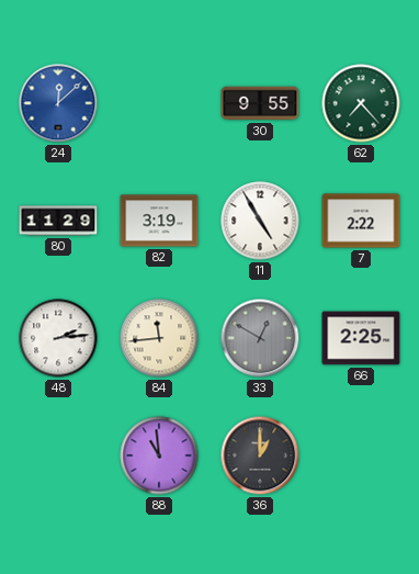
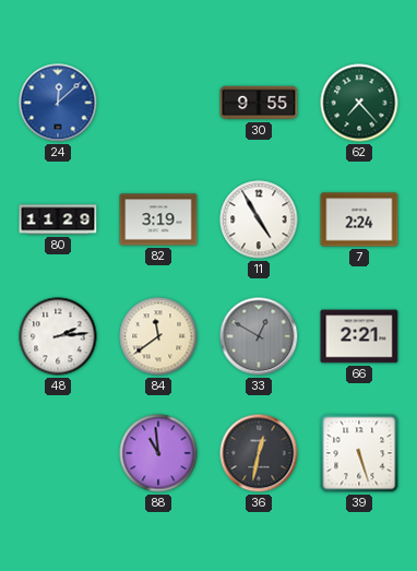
7: 2:22 -> 2:24 (359, 219)
84: 11:44 -> 11:39 (158, 336)
66: 2:25 -> 2:21 (359, 336)
36: 1:00 -> 12:32 (259, 453)
39: none -> 5:27 (359, 453)
